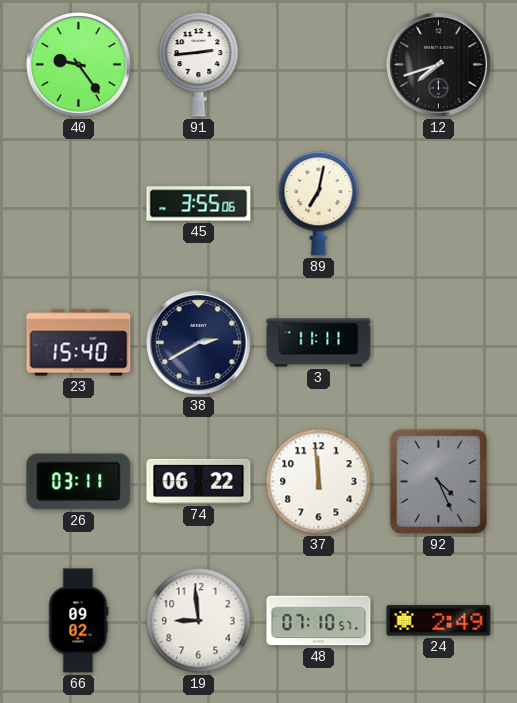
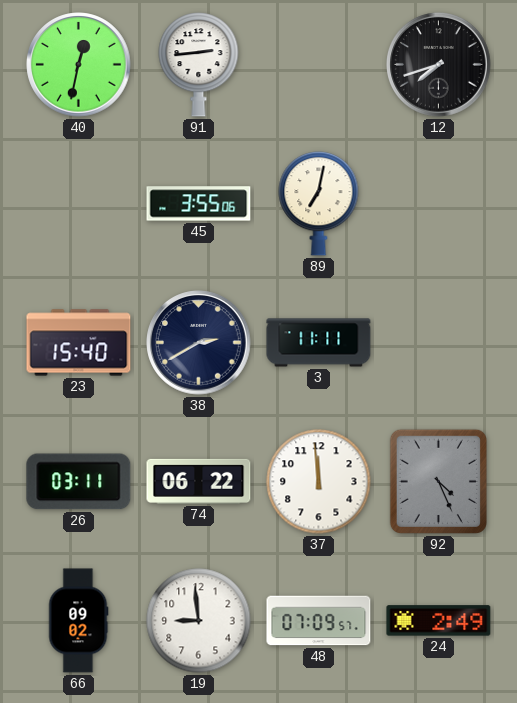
40: 9:24 -> 12:32 (79, 65)
48: 07:10 -> 07:09 (319, 621)
